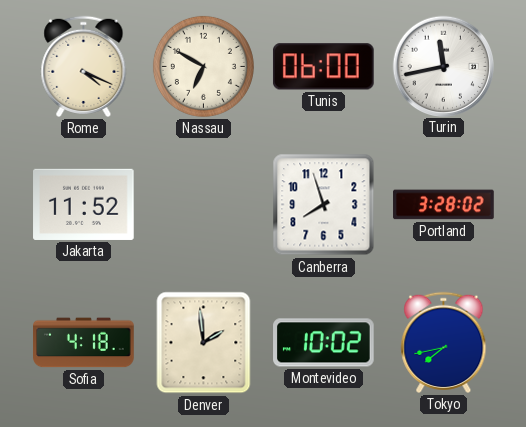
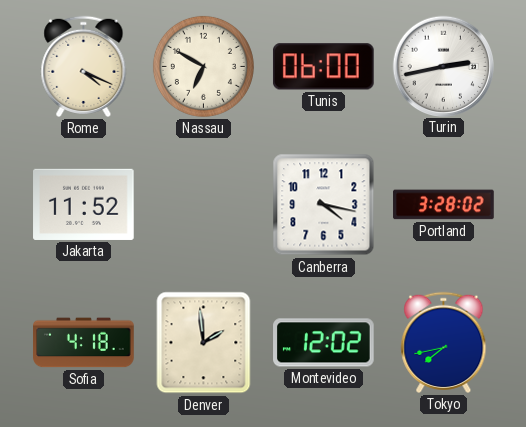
Turin: 11:43 -> 2:43 (443, 66)
Canberra: 7:57 -> 4:17 (324, 205)
Montevideo: 10:02 -> 12:02 (324, 343)
